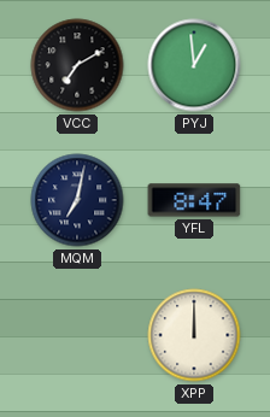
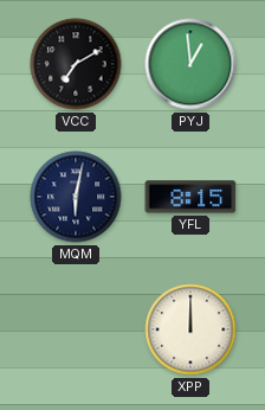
MQM: 7:02 -> 6:02 (76, 197)
YFL: 8:47 -> 8:15 (190, 197)
